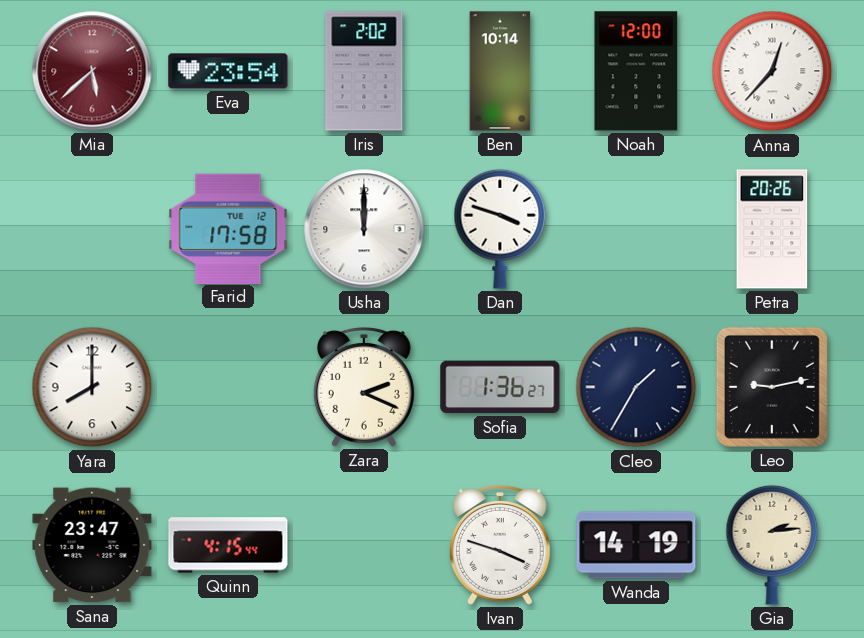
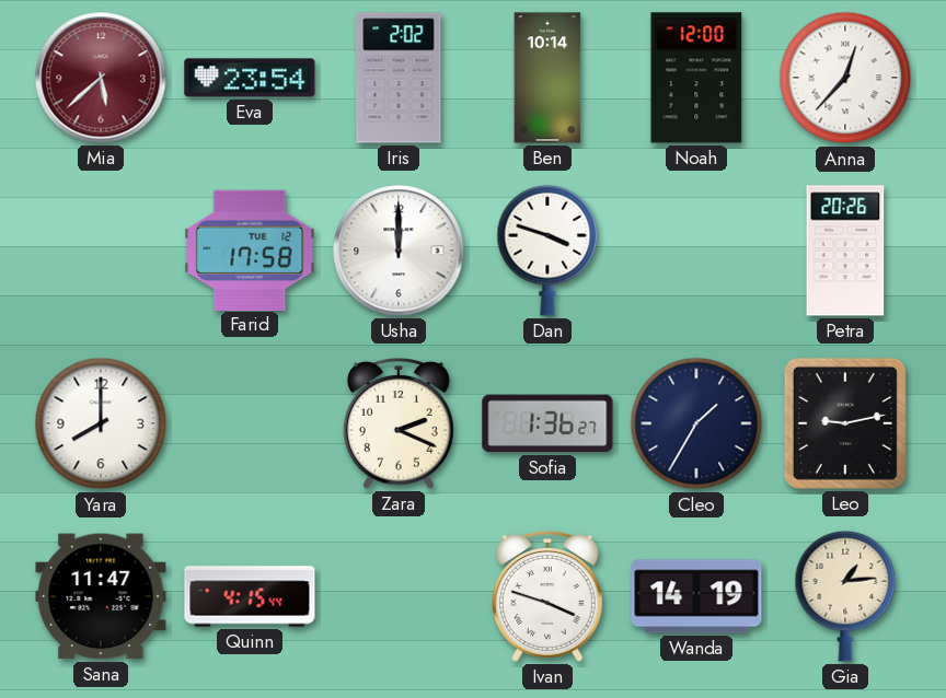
Sana: 23:47 -> 11:47 (101, 596)
Gia: 2:14 -> 1:14 (845, 596)
